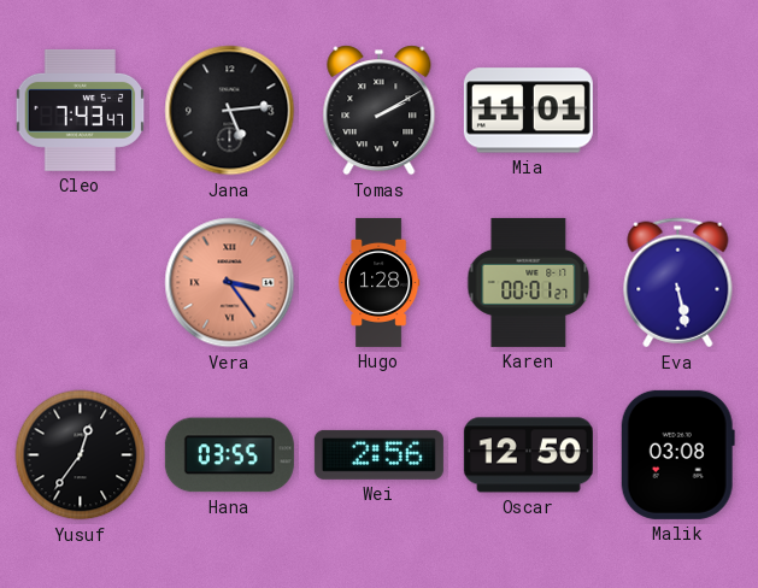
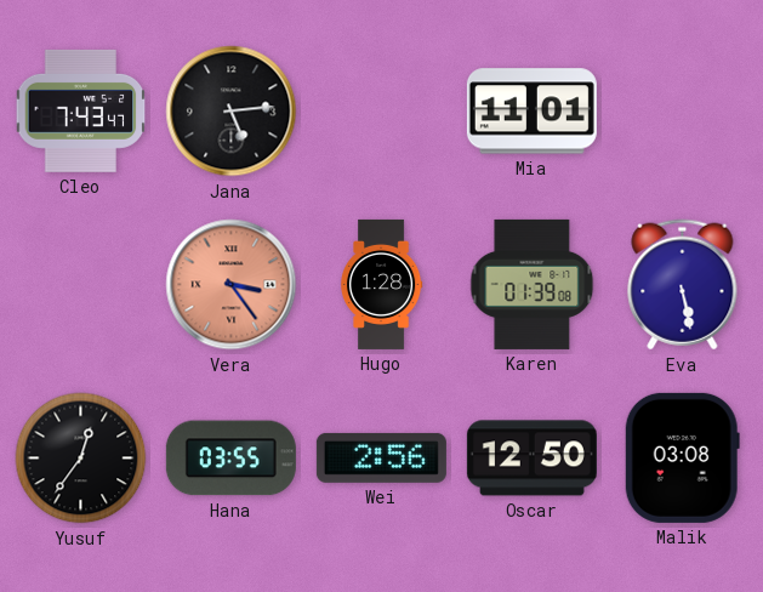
Tomas: 2:10 -> none (380, 111)
Karen: 00:01 -> 01:39 (533, 284)
